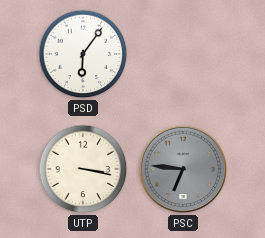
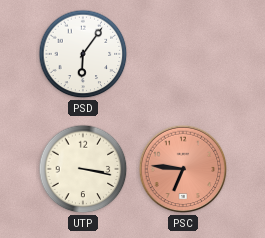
PSC dial: grey -> salmon (183, 169)
